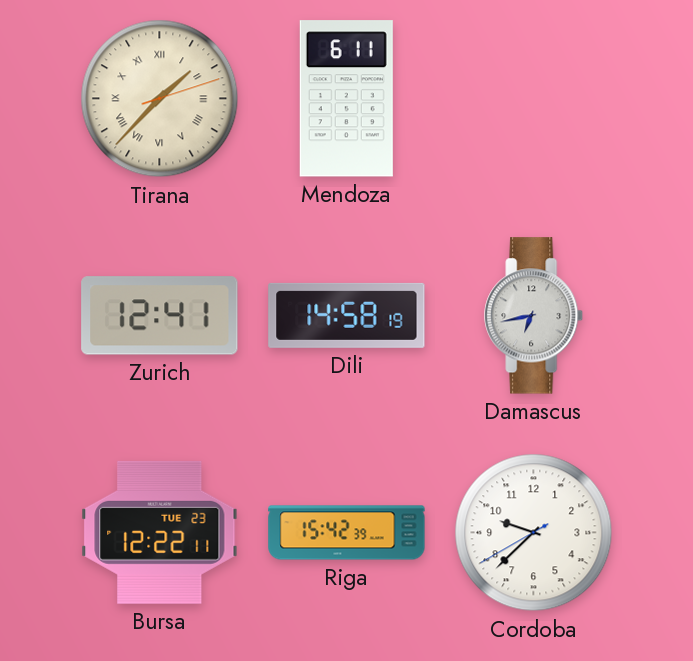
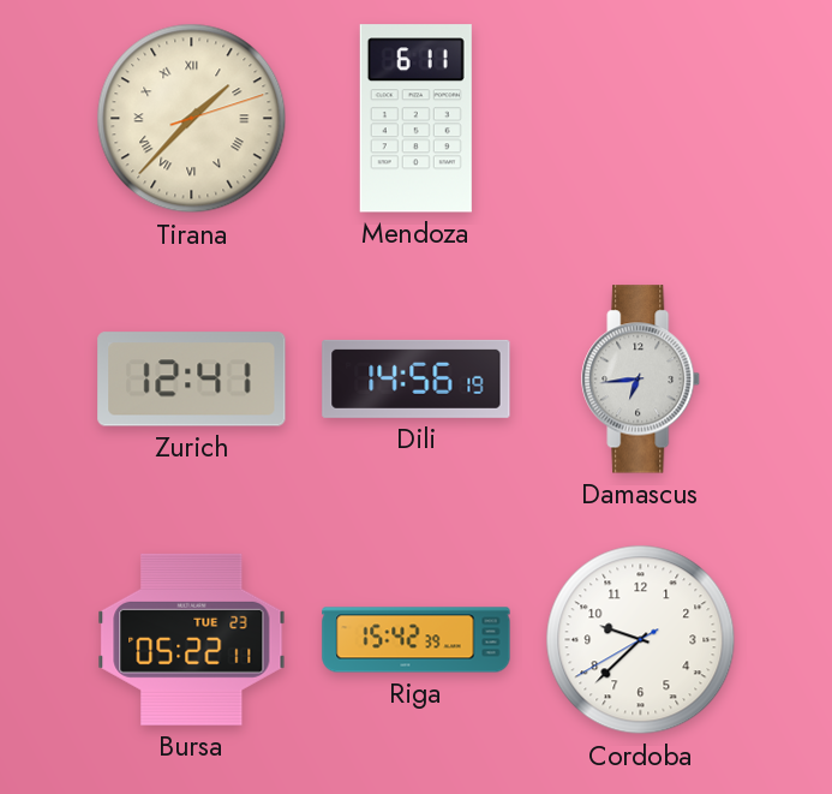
Dili: 14:58 -> 14:56 (417, 378)
Damascus: 6:43 -> 6:44 (641, 380)
Bursa: 12:22 -> 05:22 (192, 639)
